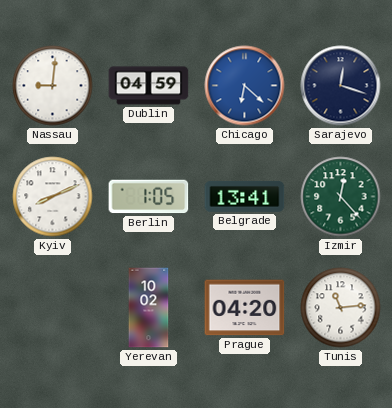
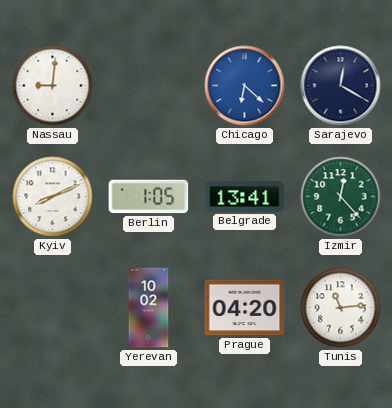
Dublin: 04:59 -> none (149, 86)
Sarajevo: 12:18 -> 12:20 (341, 86)
